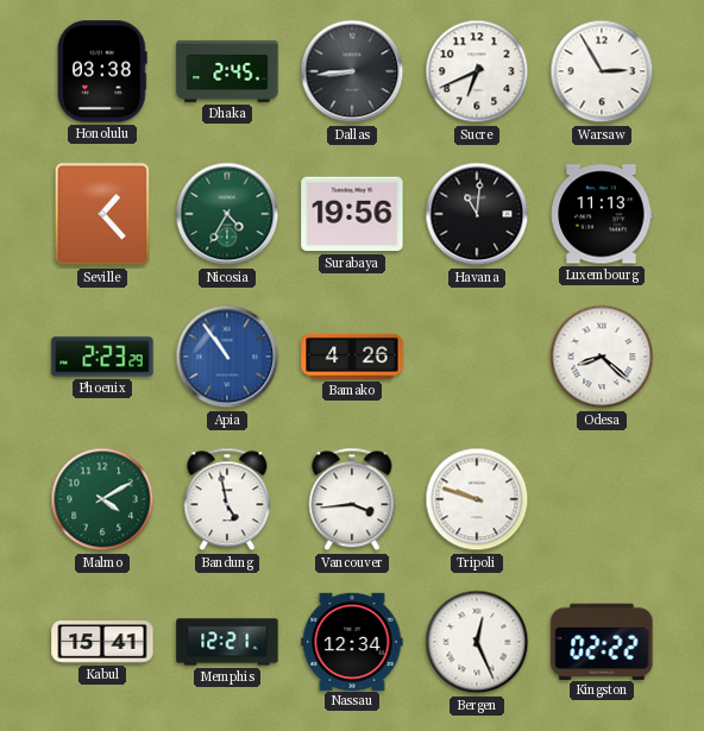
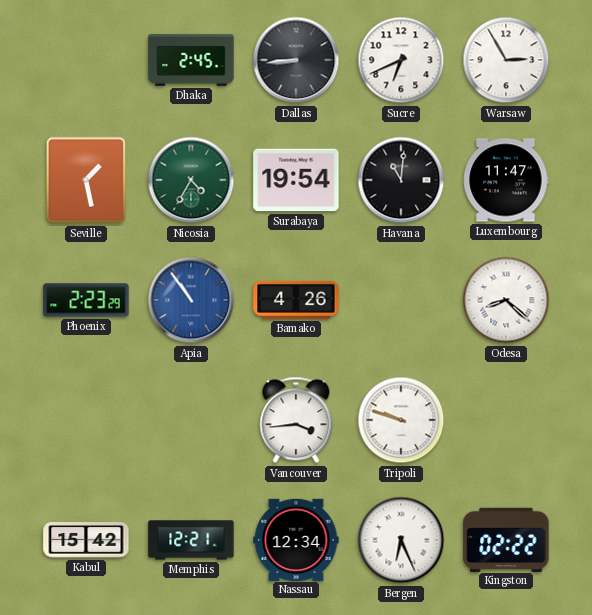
Honolulu: 03:38 -> none (103, 71)
Seville: 1:23 -> 1:28 (86, 180)
Surabaya: 19:56 -> 19:54 (296, 180)
Luxembourg: 11:13 -> 11:47 (506, 180)
Malmo: 4:10 -> none (102, 499)
Bandung: 4:58 -> none (227, 499)
Kabul: 15:41 -> 15:42 (86, 540)
Bergen: 12:26 -> 6:26 (401, 540)
